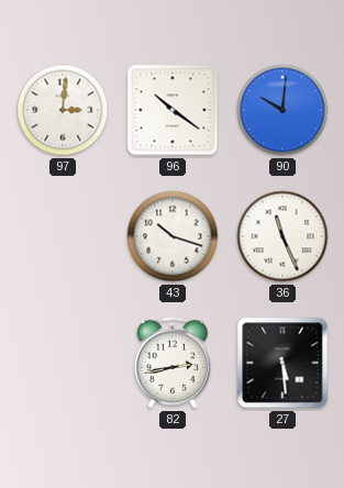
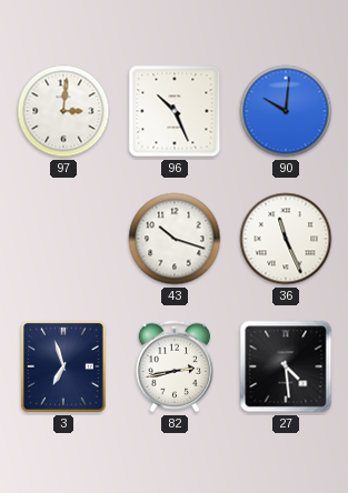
96: 10:21 -> 10:26 (175, 111)
3: none -> 6:57 (63, 366)
27: 5:29 -> 4:29 (286, 366)
